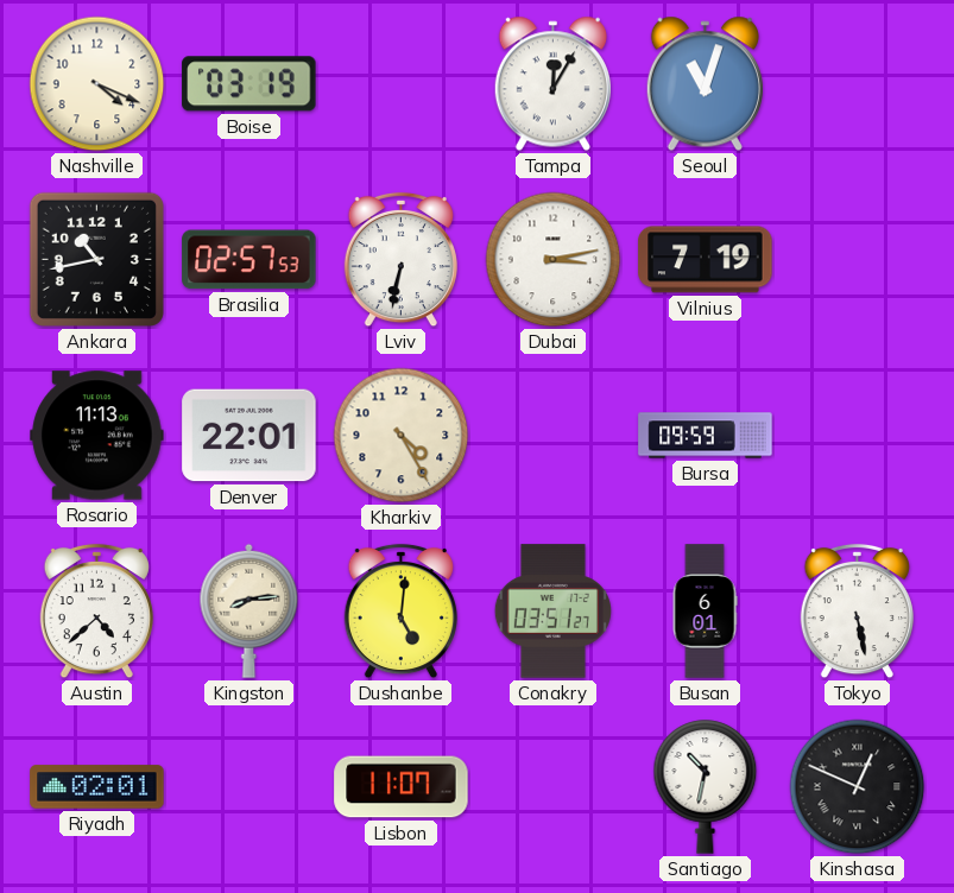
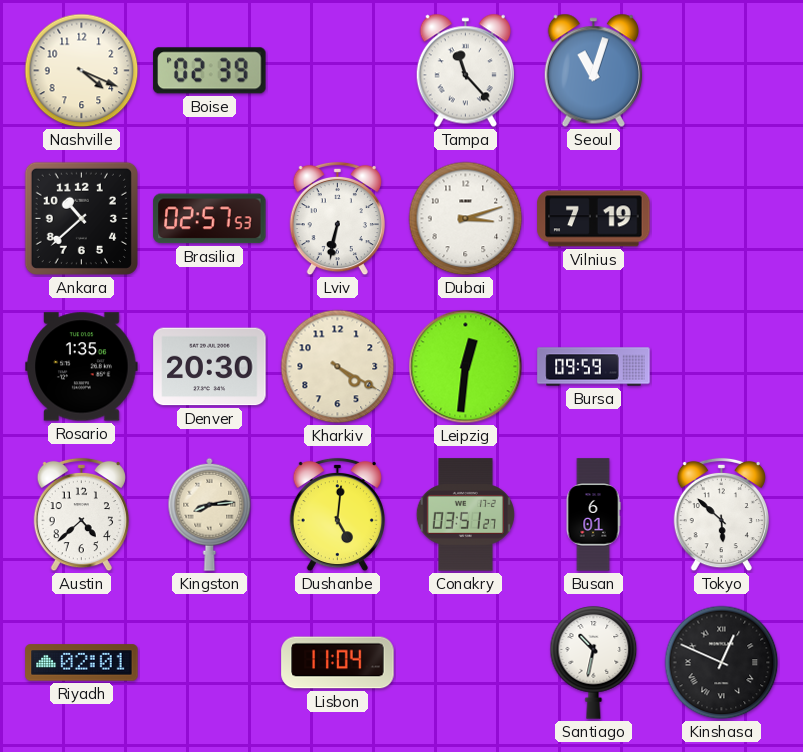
Boise: 03:19 -> 02:39 (210, 71)
Tampa: 12:05 -> 11:23 (465, 71)
Ankara: 10:43 -> 10:38 (81, 218)
Dubai: 3:13 -> 3:12 (466, 219)
Rosario: 11:13 -> 1:35 (82, 367)
Denver: 22:01 -> 20:30 (210, 367)
Kharkiv: 4:25 -> 4:20 (338, 367)
Leipzig: none -> 12:31 (466, 367)
Tokyo: 5:28 -> 5:52 (721, 515)
Lisbon: 11:07 -> 11:04 (338, 663)
